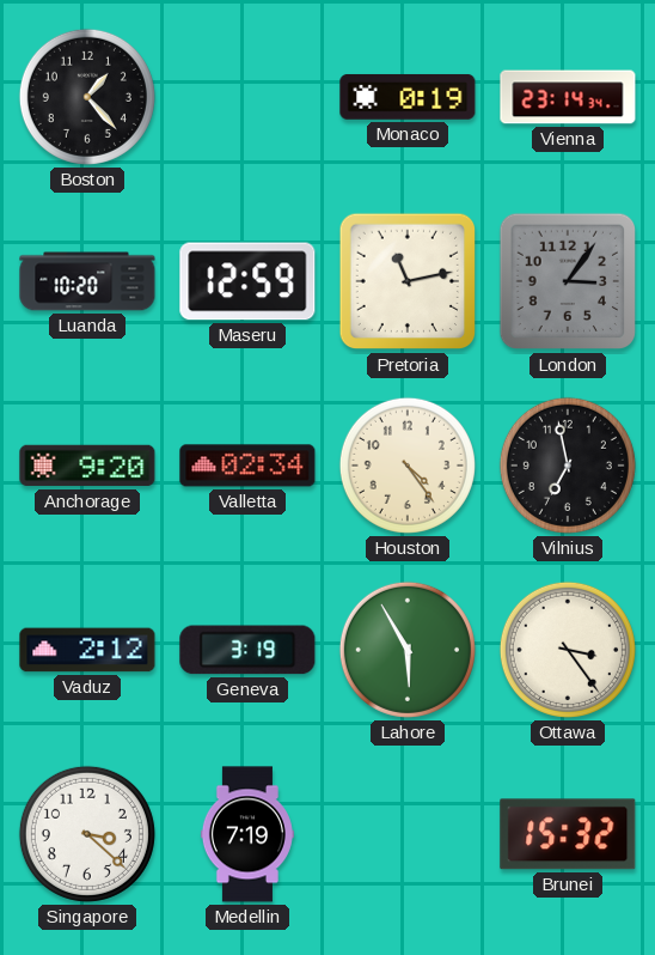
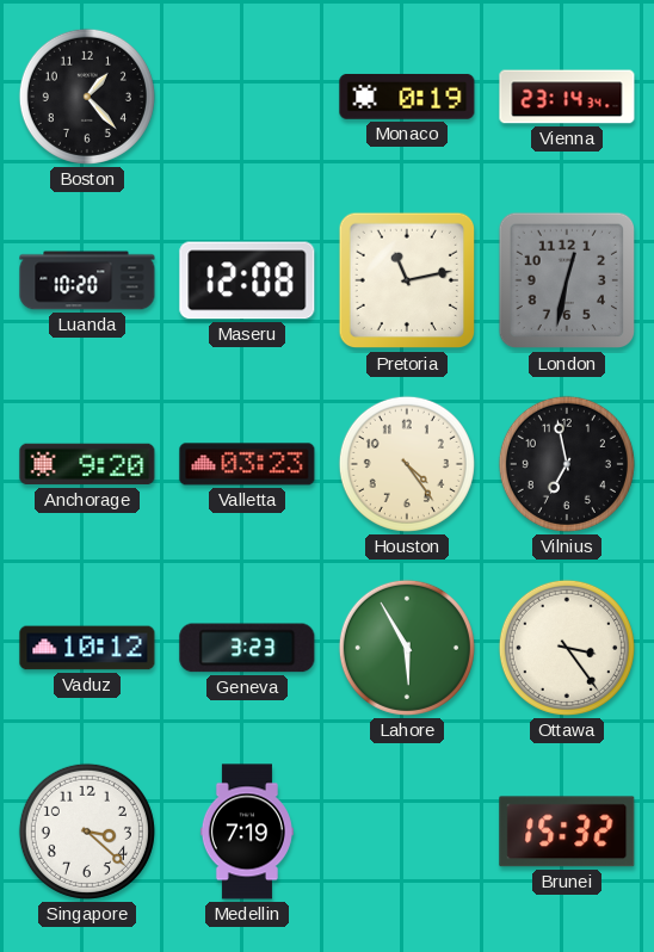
Maseru: 12:59 -> 12:08 (247, 280)
London: 3:06 -> 12:32 (567, 280)
Valletta: 02:34 -> 03:23 (247, 464)
Vaduz: 2:12 -> 10:12 (87, 648)
Geneva: 3:19 -> 3:23 (247, 648)
